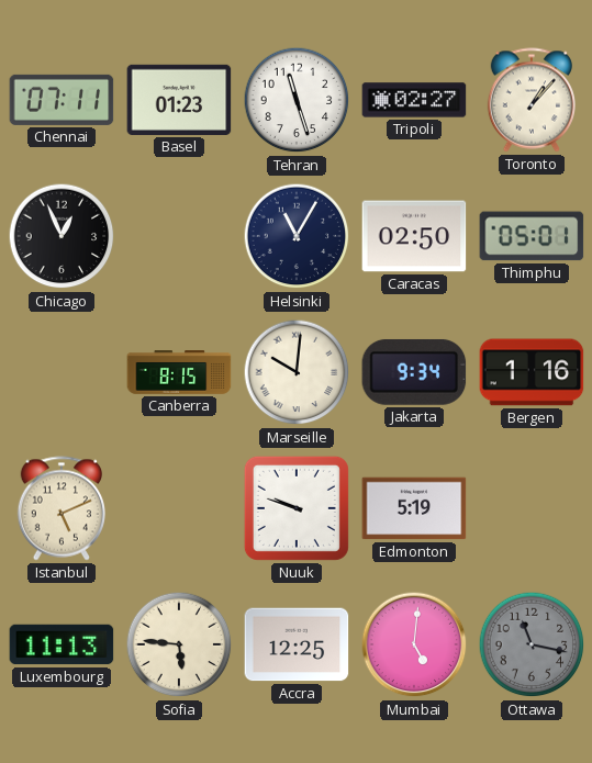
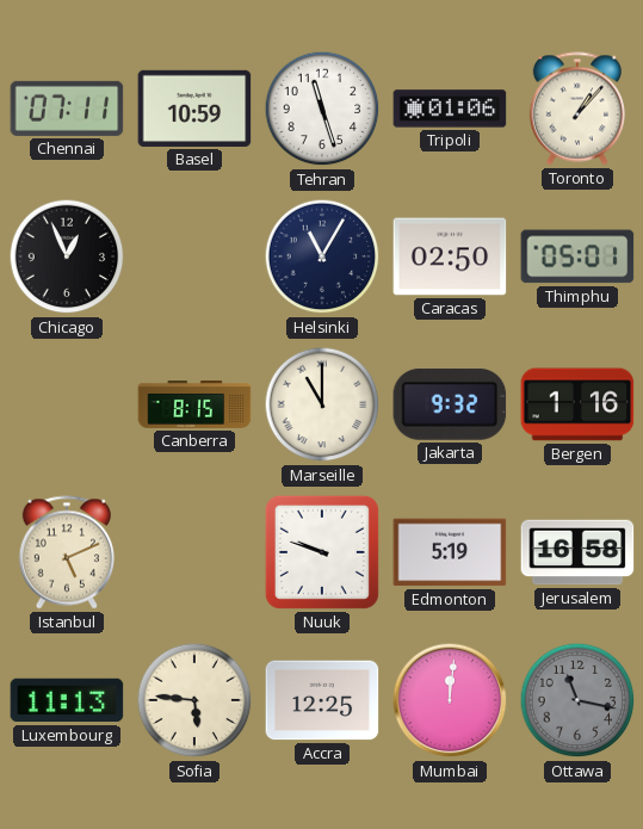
Basel: 01:23 -> 10:59 (194, 109)
Tripoli: 02:27 -> 01:06 (450, 109)
Marseille: 10:01 -> 11:00 (322, 404)
Jakarta: 9:34 -> 9:32 (450, 404)
Jerusalem: none -> 16:58 (577, 552)
Mumbai: 5:01 -> 12:01 (450, 700)
